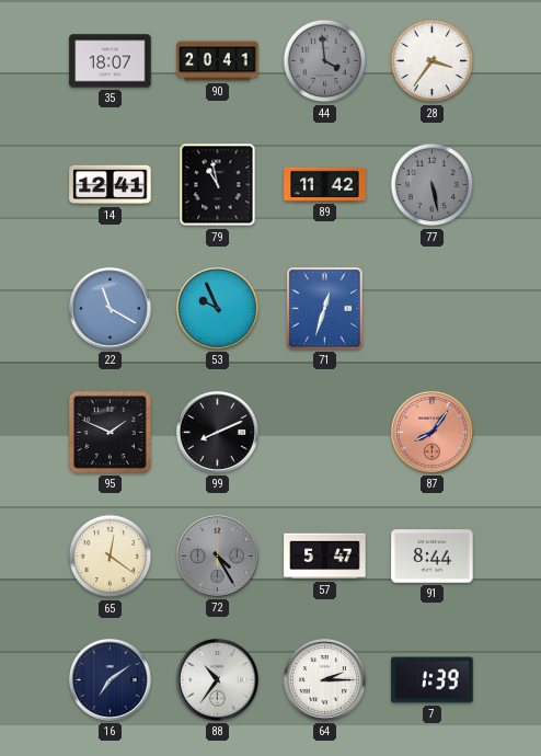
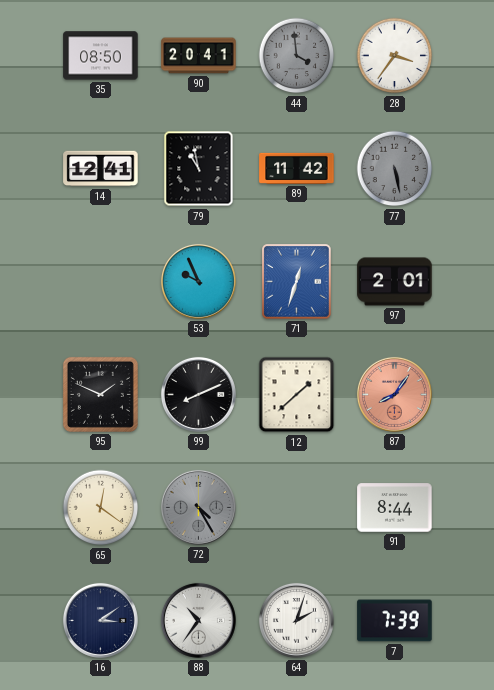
35: 18:07 -> 08:50 (101, 56)
22: 11:20 -> none (110, 308)
97: none -> 2:01 (395, 282)
12: none -> 1:38 (297, 395)
57: 5:47 -> none (325, 557)
16: 7:09 -> 3:09 (100, 620)
64: 2:15 -> 2:03 (296, 620)
7: 1:39 -> 7:39 (395, 621)
